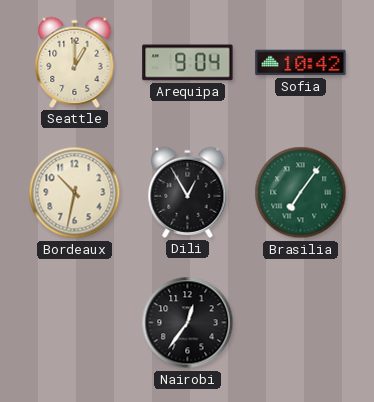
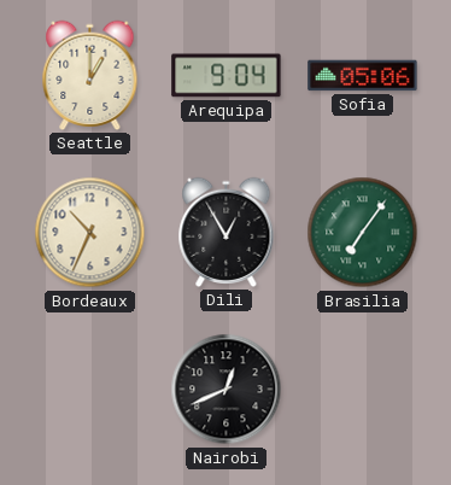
Sofia: 10:42 -> 05:06 (363, 76)
Bordeaux: 10:32 -> 10:34 (90, 233)
Nairobi: 12:36 -> 12:41 (227, 390)
